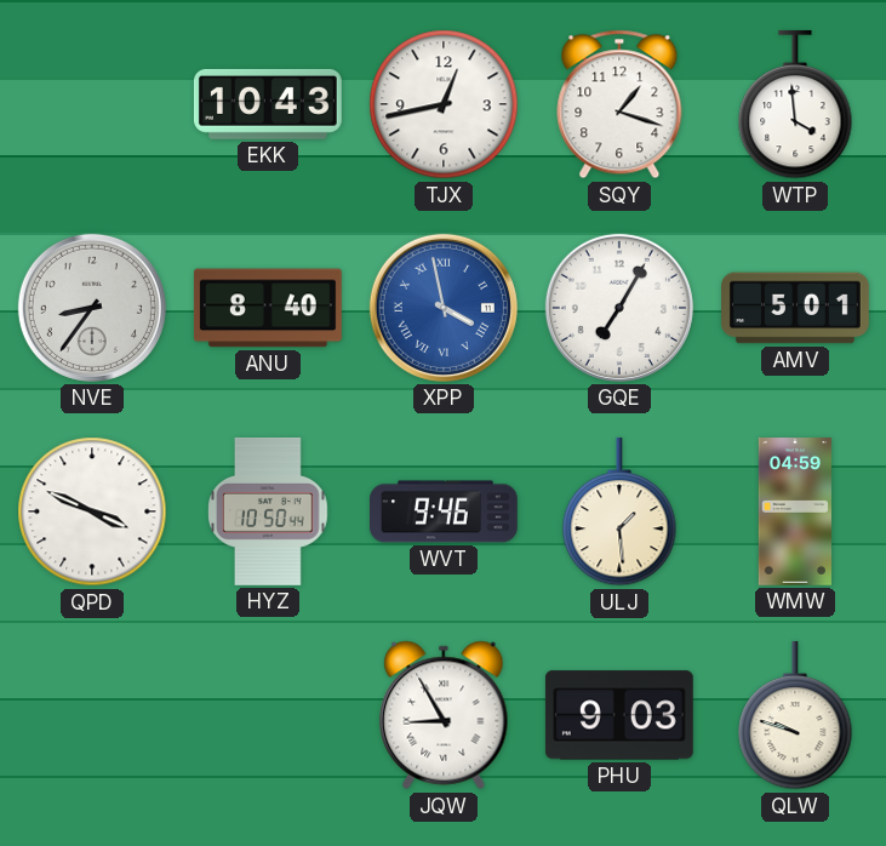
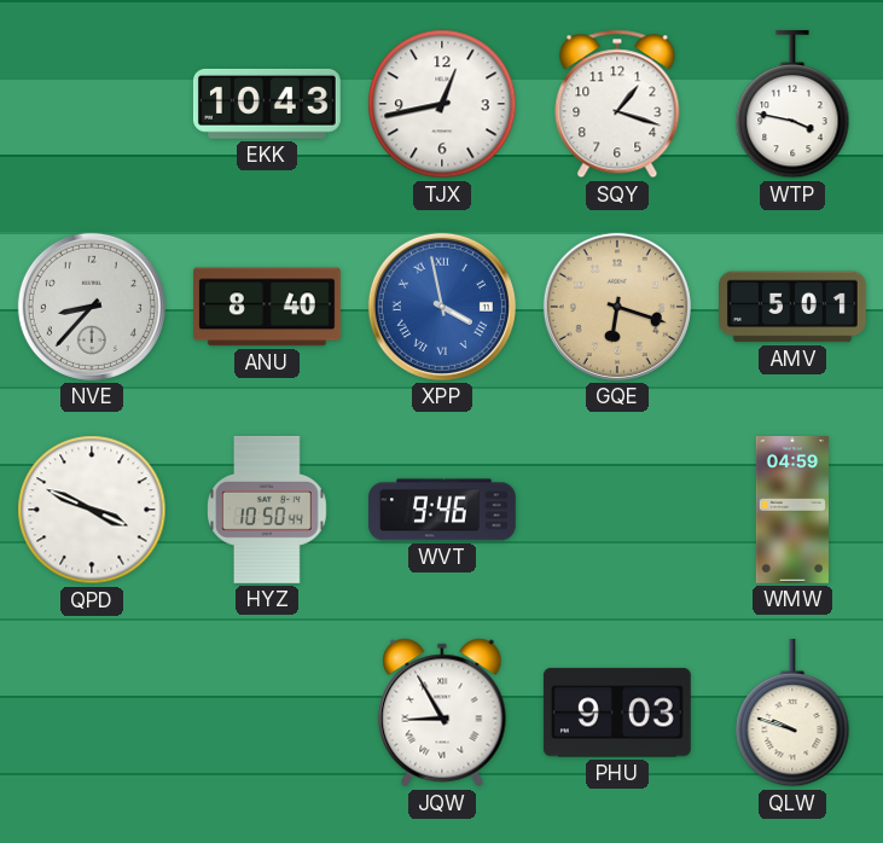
WTP: 3:59 -> 3:47 (792, 104)
NVE: 8:36 -> 8:37 (92, 307)
GQE: 7:05 -> 6:18 (617, 307)
GQE dial: white -> champagne (617, 307)
ULJ: 1:29 -> none (619, 511)
